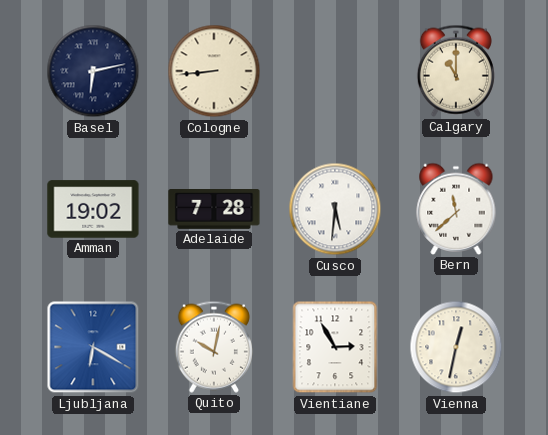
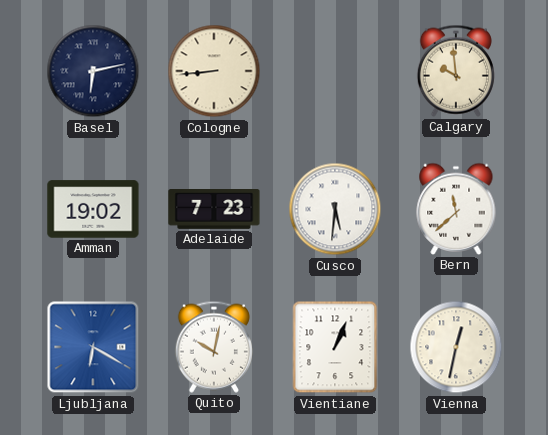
Calgary: 11:00 -> 9:59 (456, 71)
Adelaide: 7:28 -> 7:23 (214, 210)
Vientiane: 2:55 -> 1:04 (335, 347)
